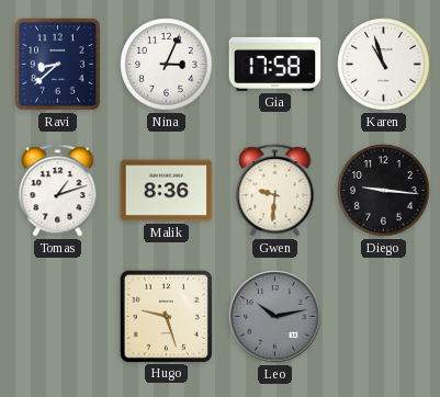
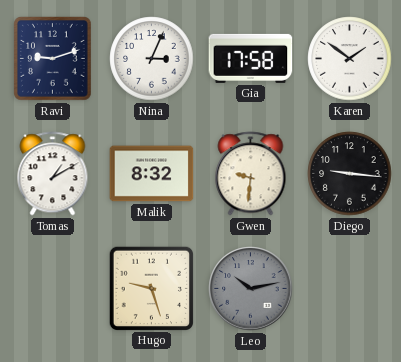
Ravi: 8:38 -> 9:12 (53, 59)
Karen: 10:57 -> 1:51 (350, 59)
Tomas: 1:12 -> 1:10 (53, 174)
Malik: 8:36 -> 8:32 (152, 174)
